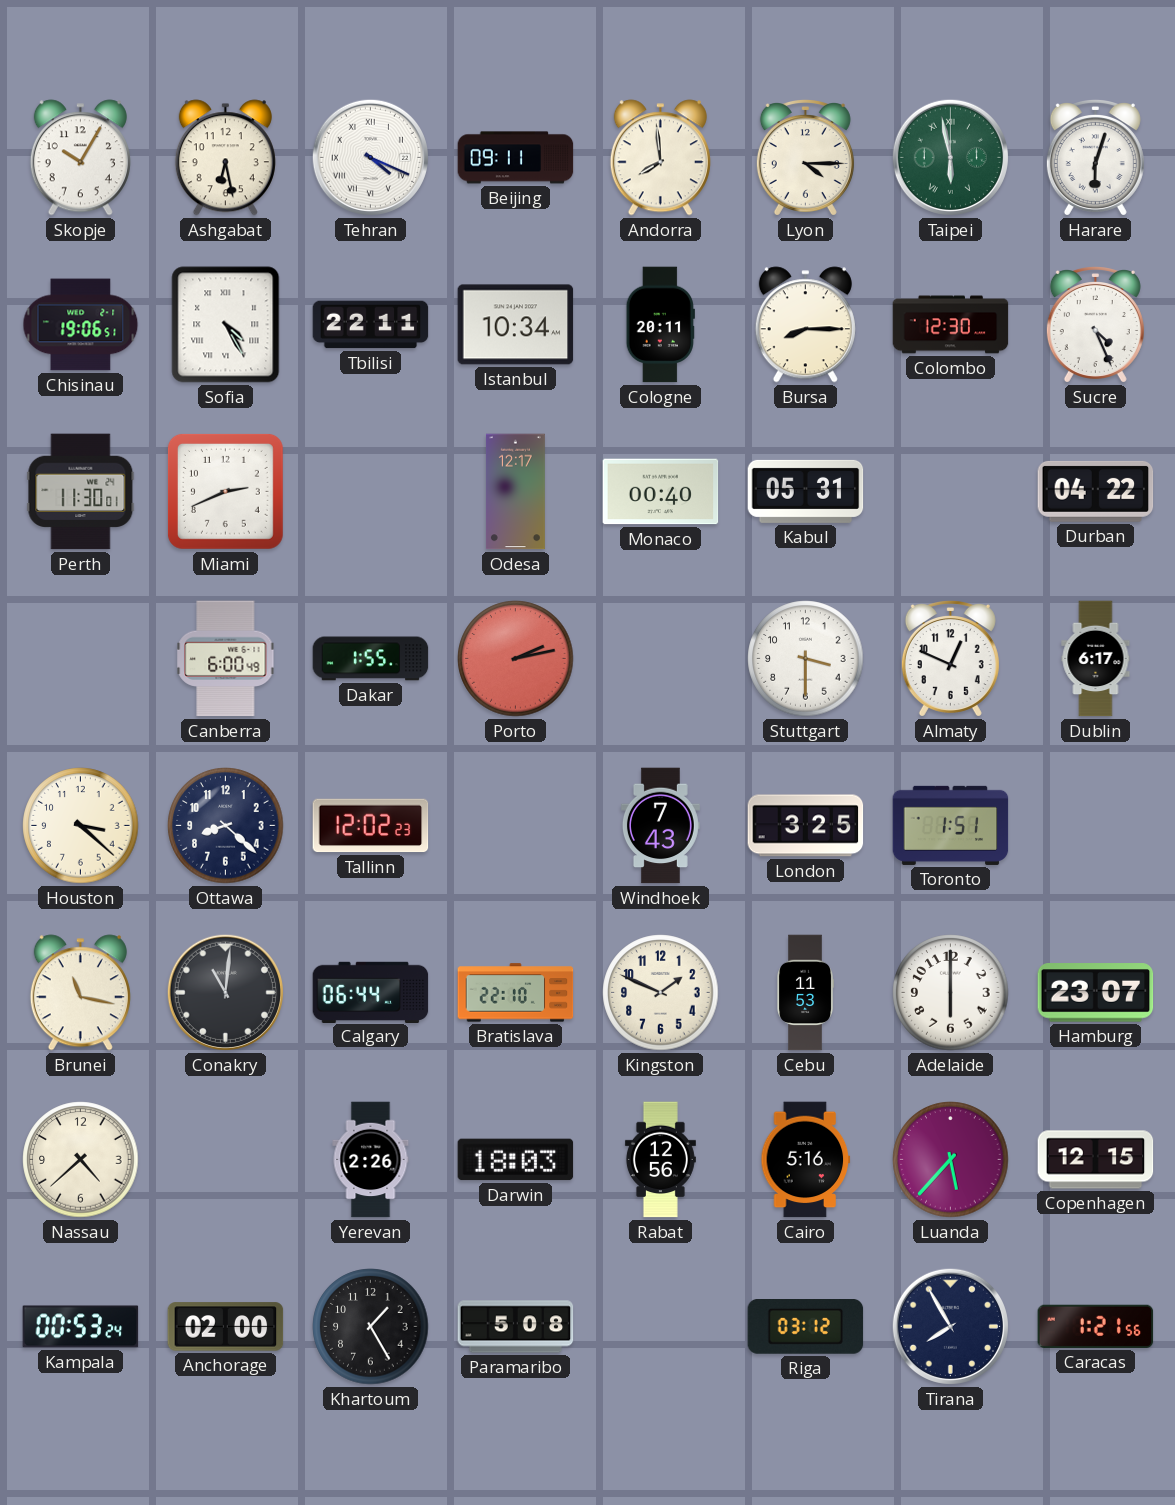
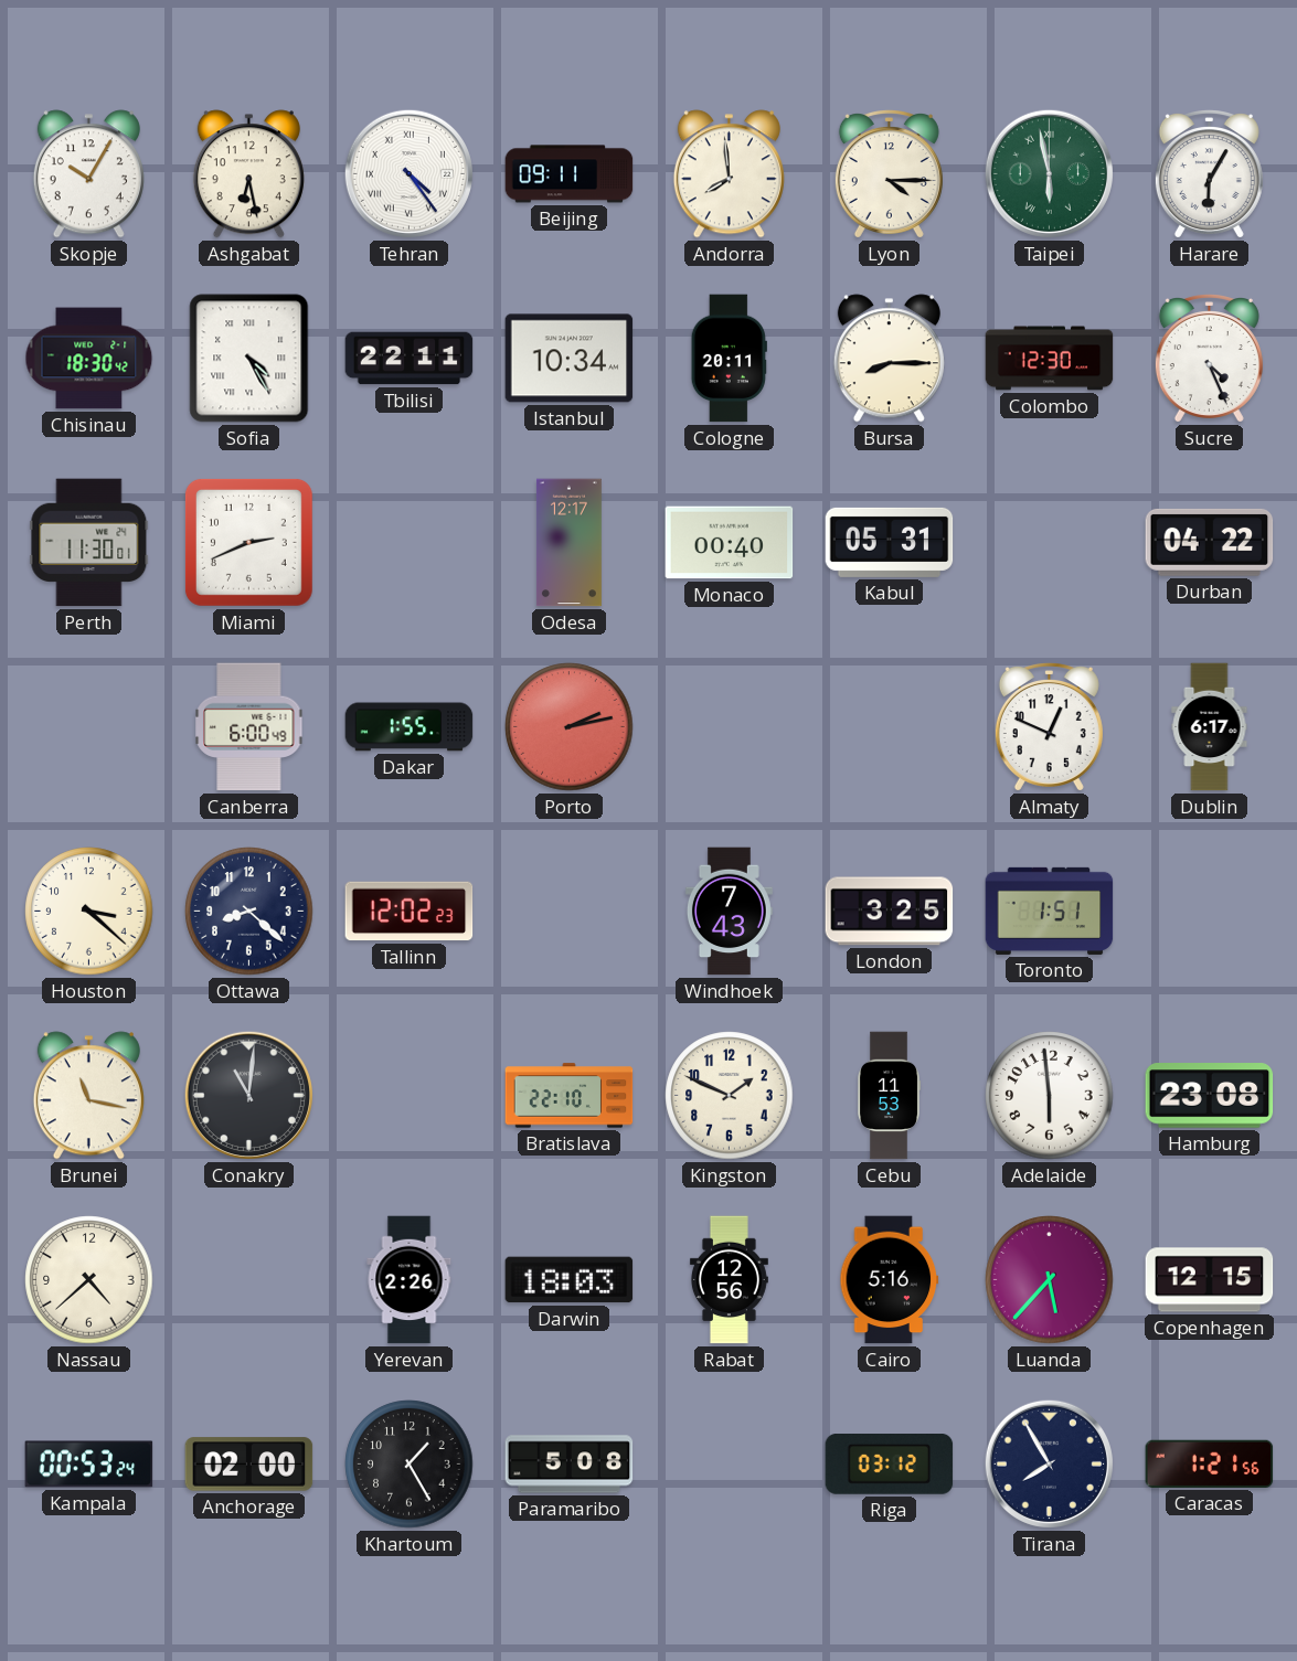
Tehran: 4:19 -> 4:24 (408, 173)
Harare: 6:03 -> 6:05 (1209, 174)
Chisinau: 19:06 -> 18:30 (89, 359)
Stuttgart: 3:30 -> none (806, 659)
Calgary: 06:44 -> none (371, 992)
Adelaide: 6:00 -> 5:59 (1050, 1096)
Hamburg: 23:07 -> 23:08 (1210, 1096)
